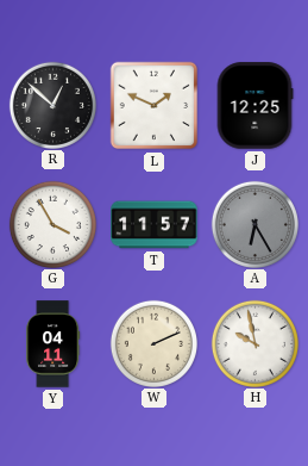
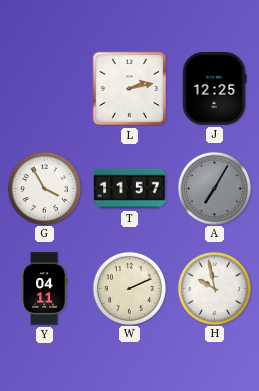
R: 12:52 -> none (52, 105)
L: 1:49 -> 2:13 (130, 89)
A: 6:25 -> 7:05 (214, 188)
